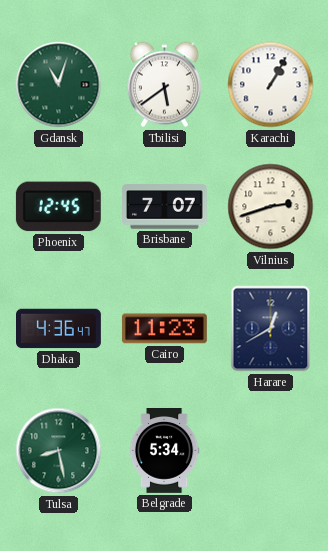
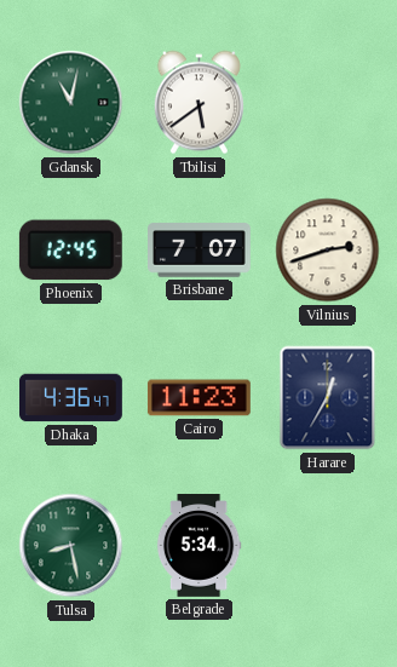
Gdansk: 11:03 -> 11:02 (71, 103)
Karachi: 1:05 -> none (271, 85)
Harare: 12:40 -> 12:35 (328, 398)
